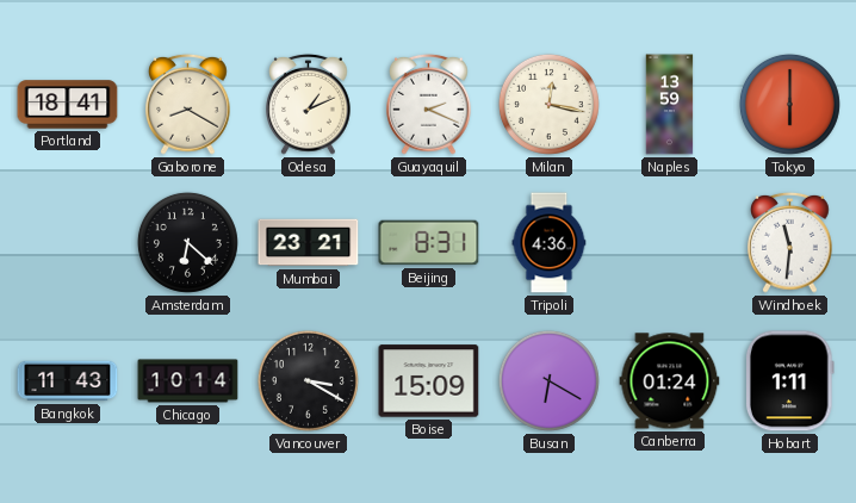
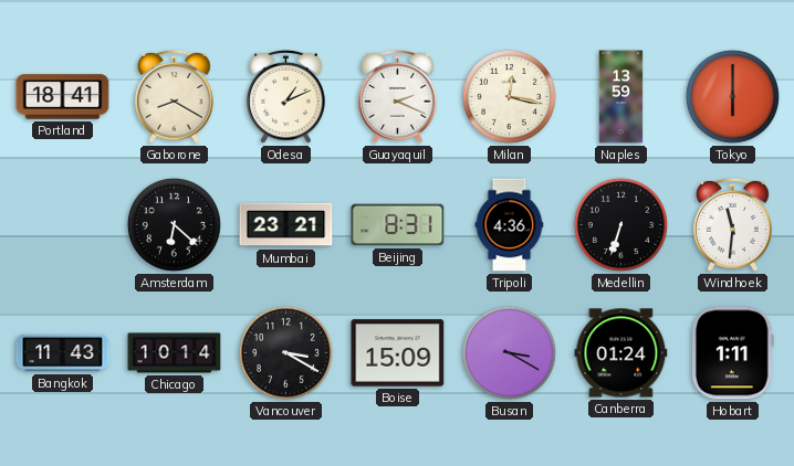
Medellin: none -> 6:33 (620, 224)
Busan: 6:20 -> 3:20 (509, 352)
